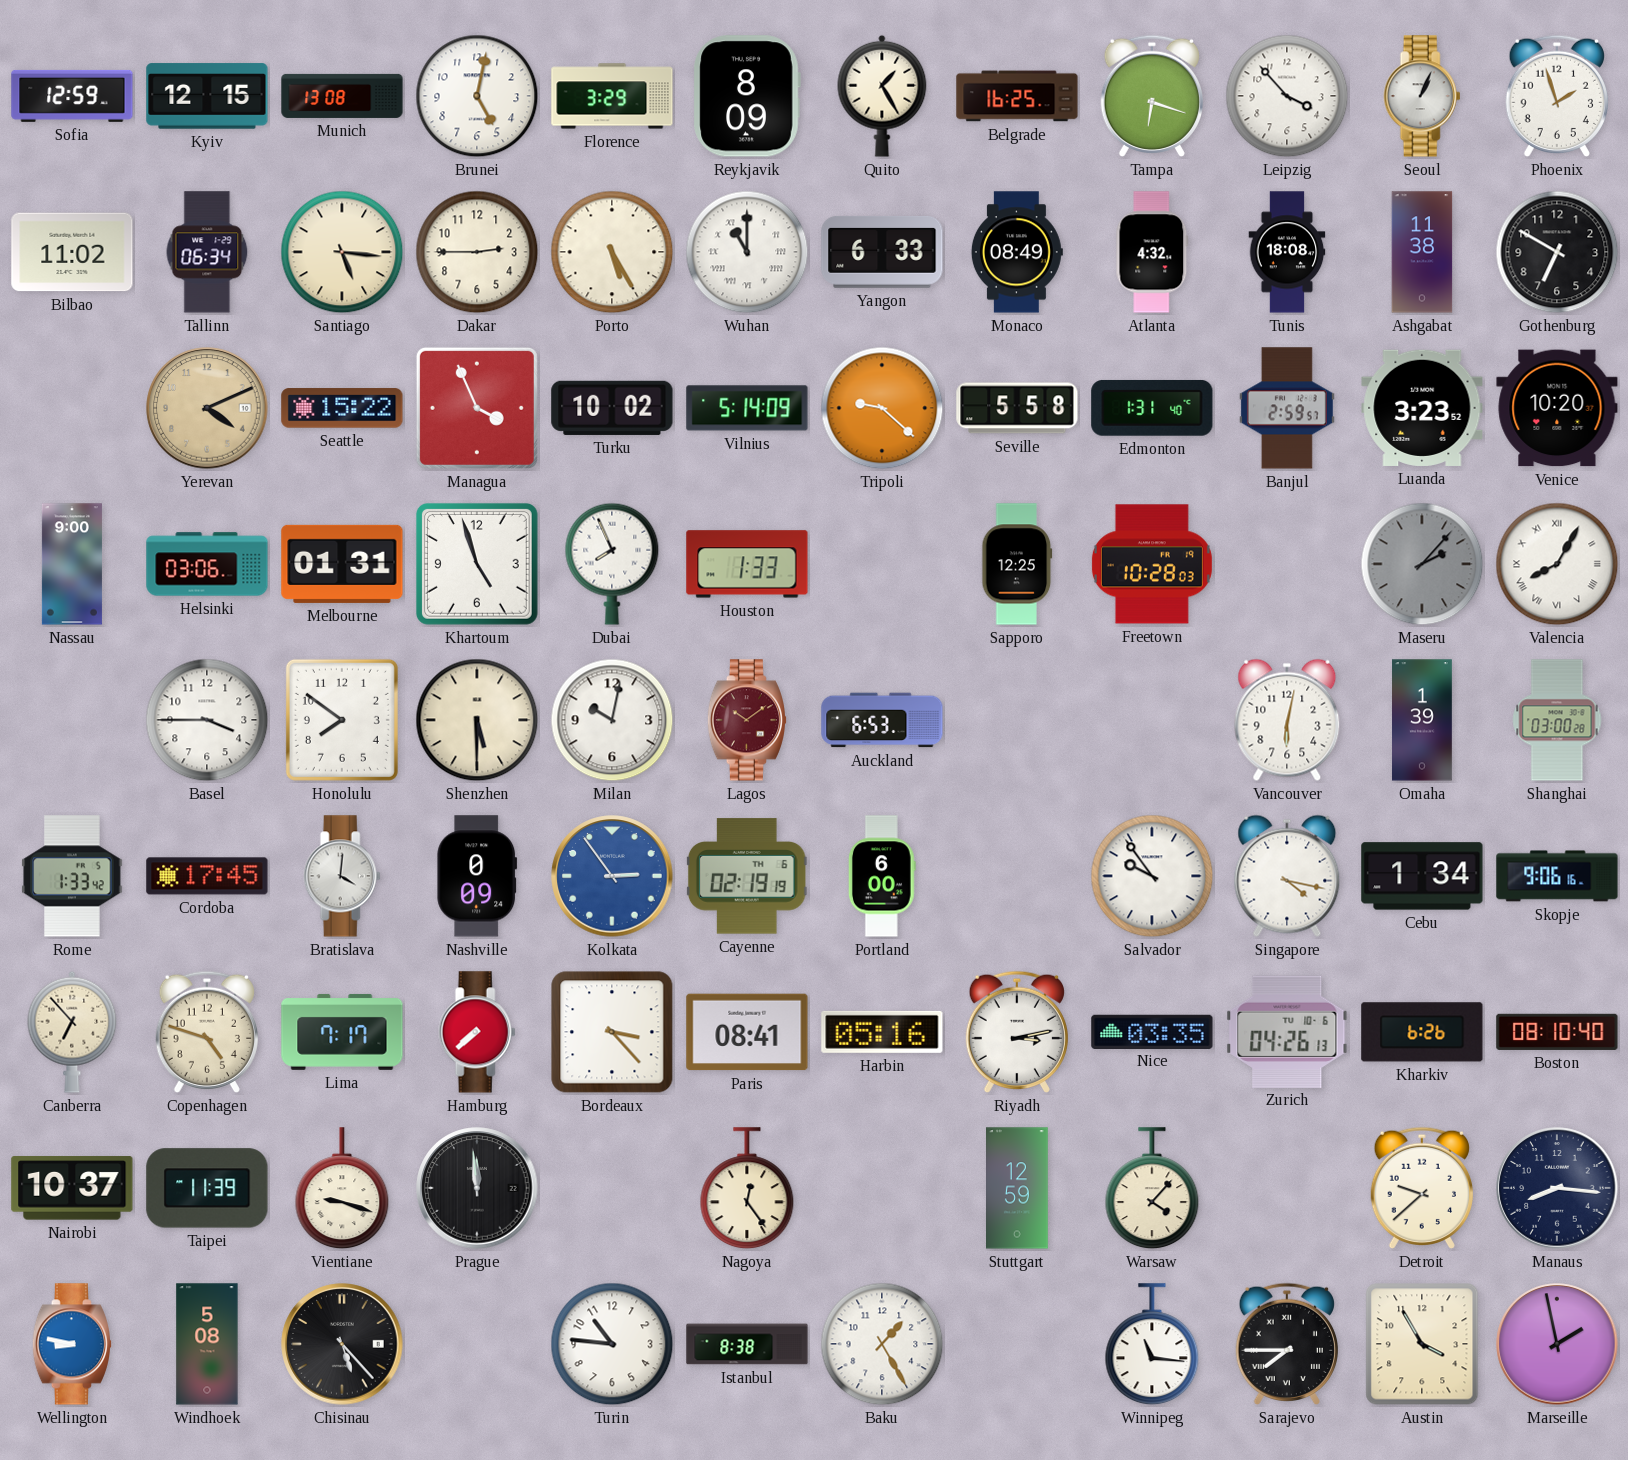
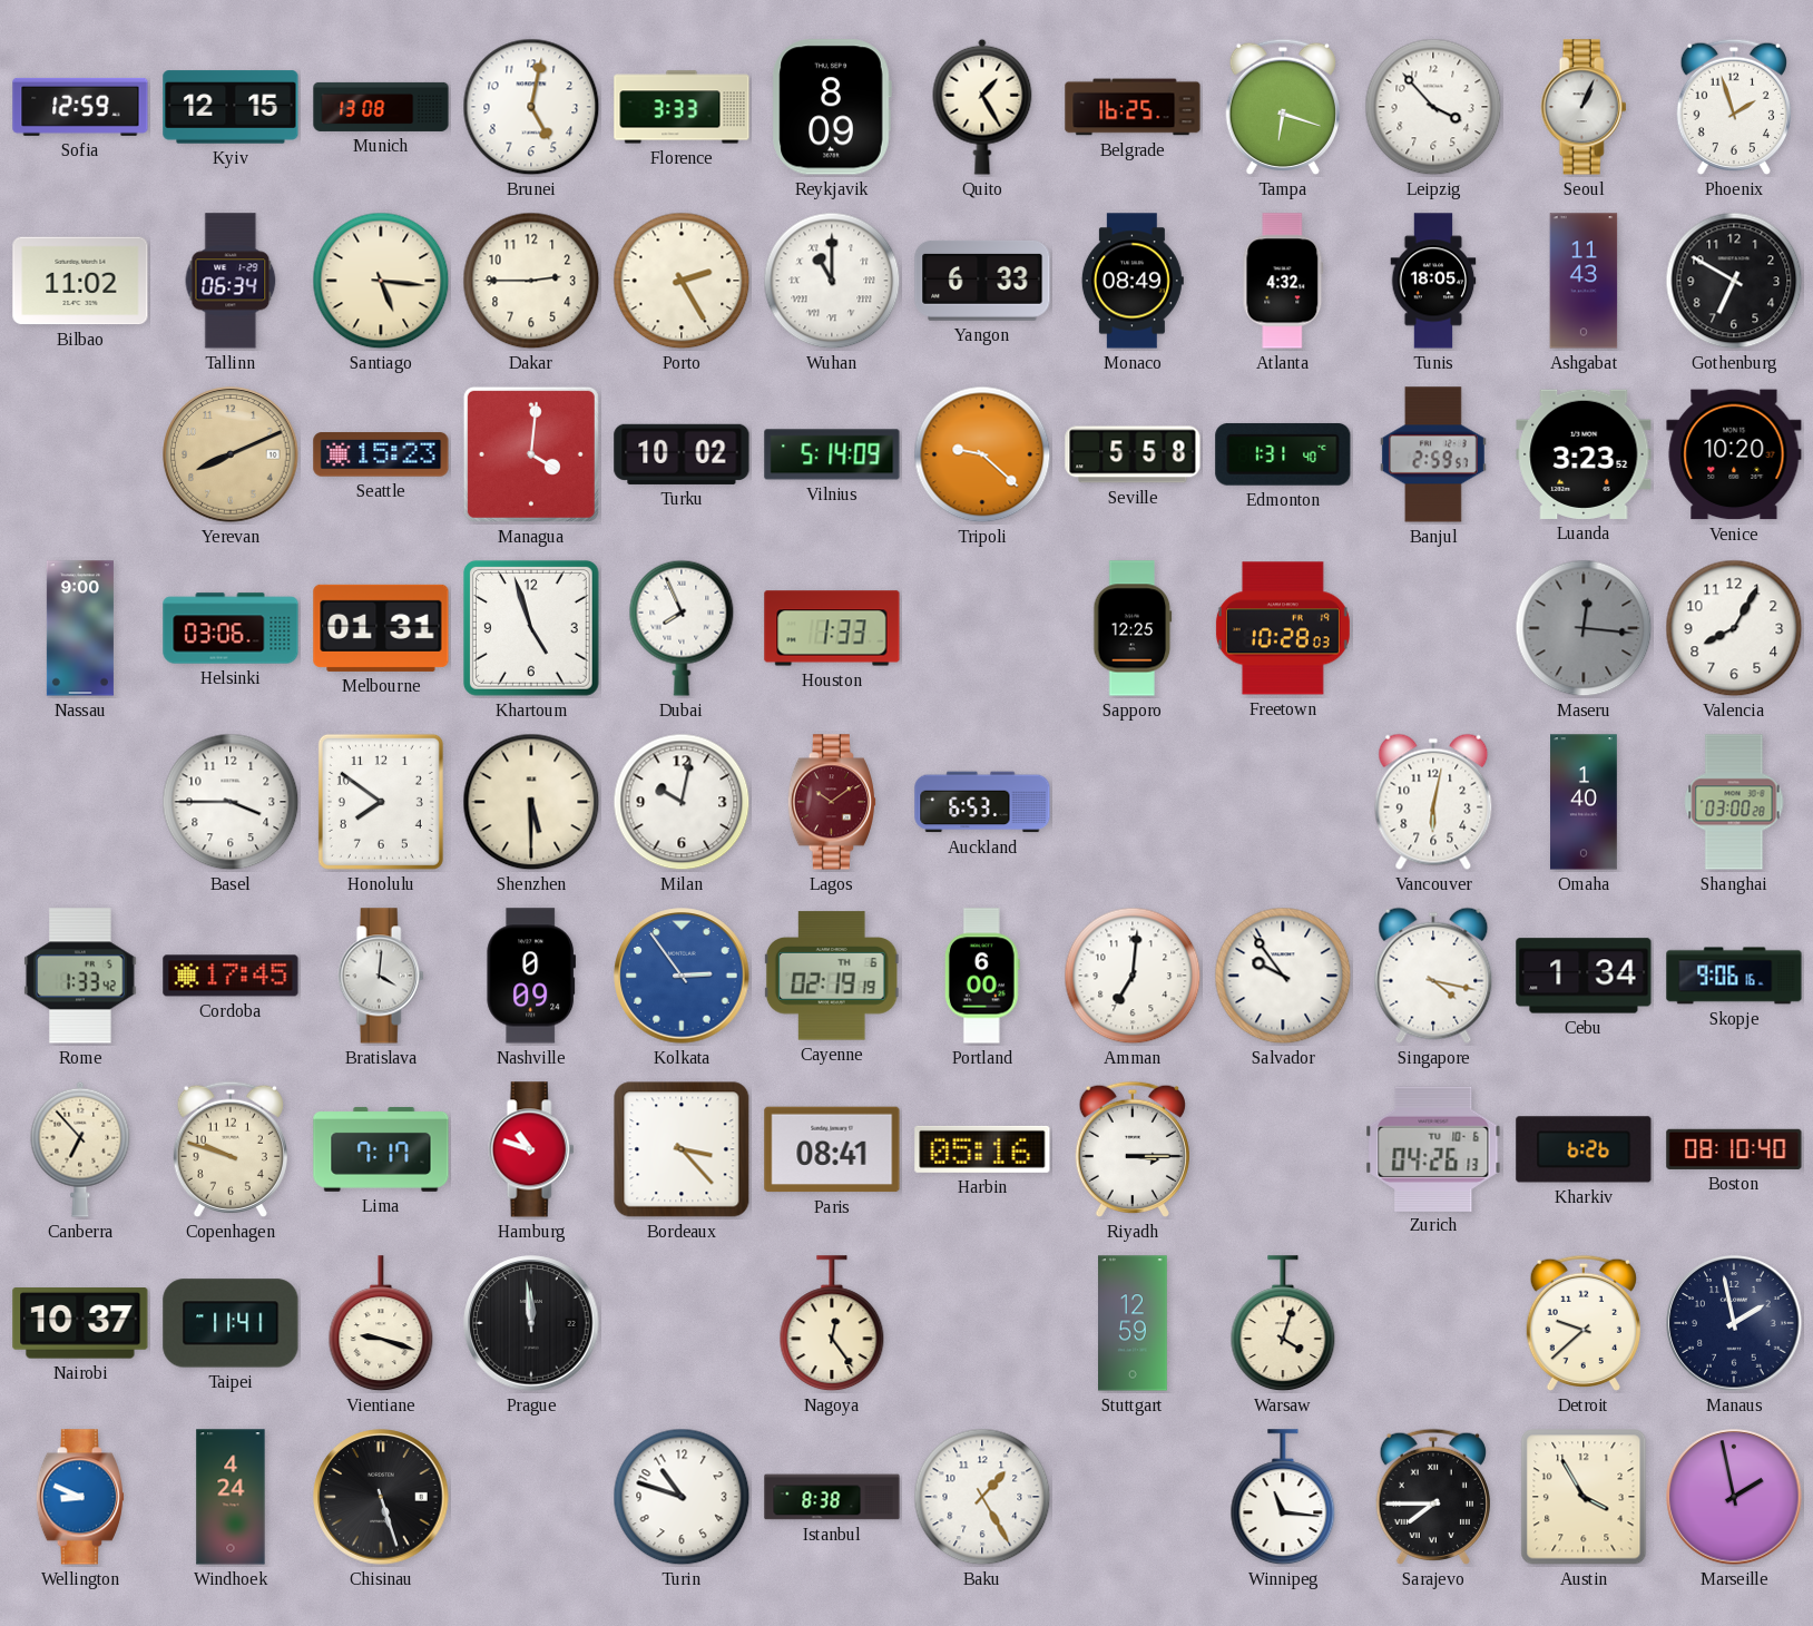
Florence: 3:29 -> 3:33 (682, 107)
Porto: 5:25 -> 2:25 (682, 281)
Tunis: 18:08 -> 18:05 (1433, 281)
Ashgabat: 11:38 -> 11:43 (1584, 281)
Yerevan: 4:11 -> 8:11 (231, 454)
Seattle: 15:22 -> 15:23 (381, 454)
Managua: 3:56 -> 4:01 (531, 454)
Maseru: 2:07 -> 12:16 (1584, 628)
Valencia numerals: Roman -> Arabic (1734, 628)
Omaha: 1:39 -> 1:40 (1585, 802)
Amman: none -> 7:01 (1133, 976)
Copenhagen: 4:48 -> 9:48 (229, 1149)
Hamburg: 7:38 -> 10:48 (531, 1149)
Riyadh: 3:13 -> 3:15 (1131, 1149)
Nice: 03:35 -> none (1152, 1031)
Taipei: 11:39 -> 11:41 (231, 1323)
Warsaw: 4:07 -> 4:03 (1283, 1324)
Manaus: 8:16 -> 1:58 (1734, 1323)
Wellington: 8:47 -> 8:49 (79, 1497)
Windhoek: 5:08 -> 4:24 (231, 1497)
Chisinau: 5:23 -> 5:27 (381, 1497)
Turin: 10:46 -> 10:48 (682, 1497)
